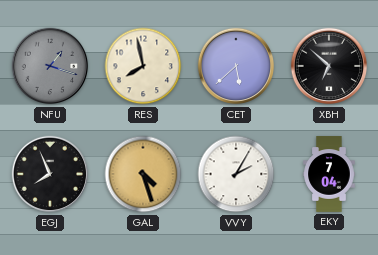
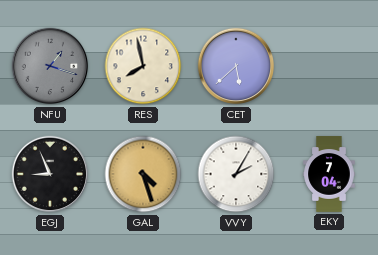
XBH: 6:52 -> none (329, 66)
EGJ: 7:56 -> 8:56 (50, 174)
